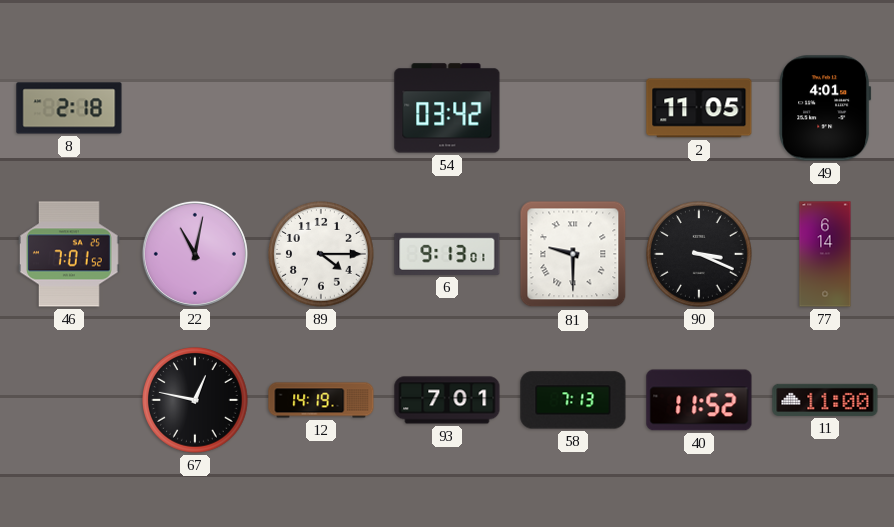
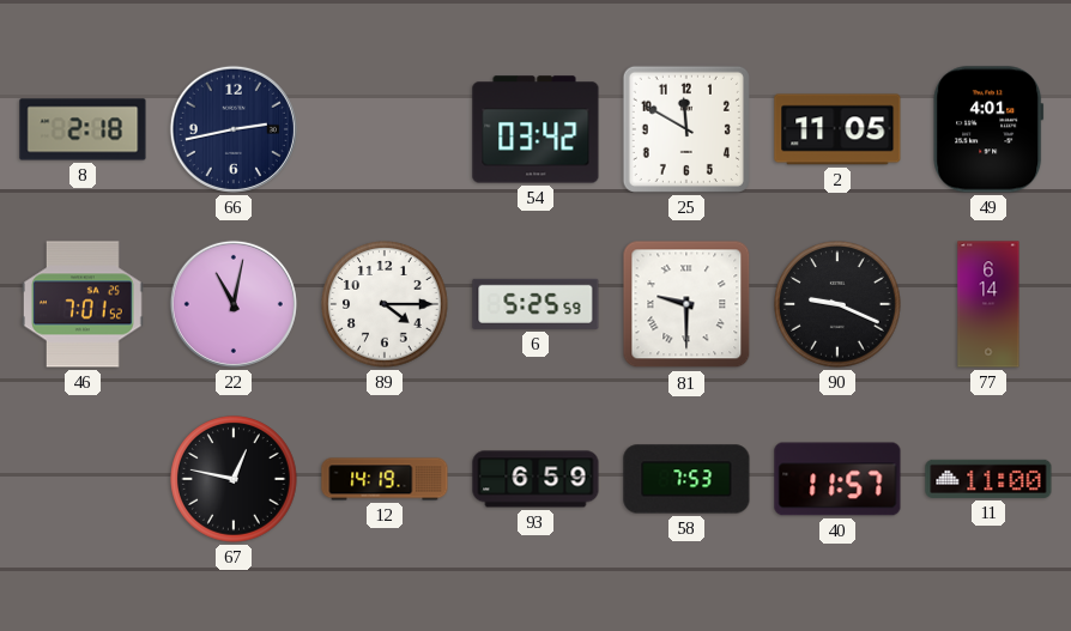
66: none -> 2:43 (234, 129)
25: none -> 11:50 (686, 129)
6: 9:13 -> 5:25 (535, 304)
90: 3:19 -> 9:19 (837, 304)
93: 7:01 -> 6:59 (535, 479)
58: 7:13 -> 7:53 (686, 479)
40: 11:52 -> 11:57 (837, 479)
